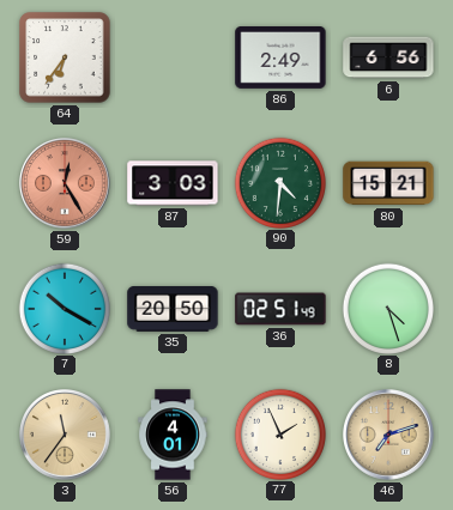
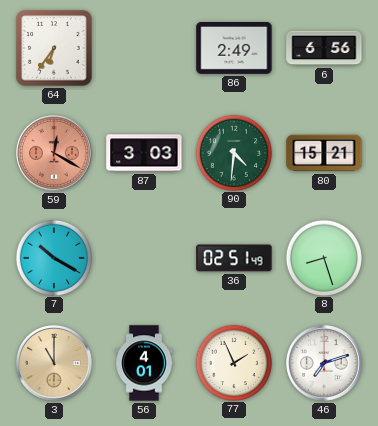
59: 12:25 -> 12:20 (55, 154)
35: 20:50 -> none (173, 310)
8: 4:27 -> 8:27 (323, 257)
3: 11:36 -> 11:00 (55, 364)
46 dial: champagne -> white (325, 364)
